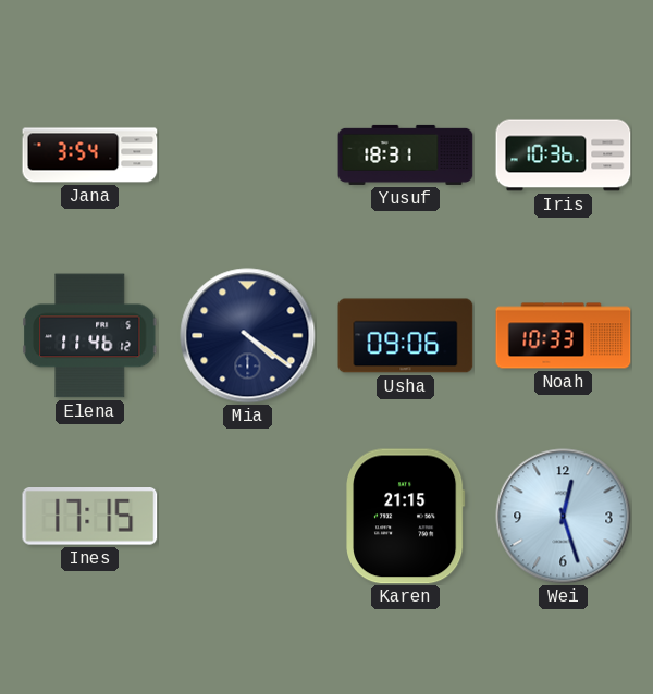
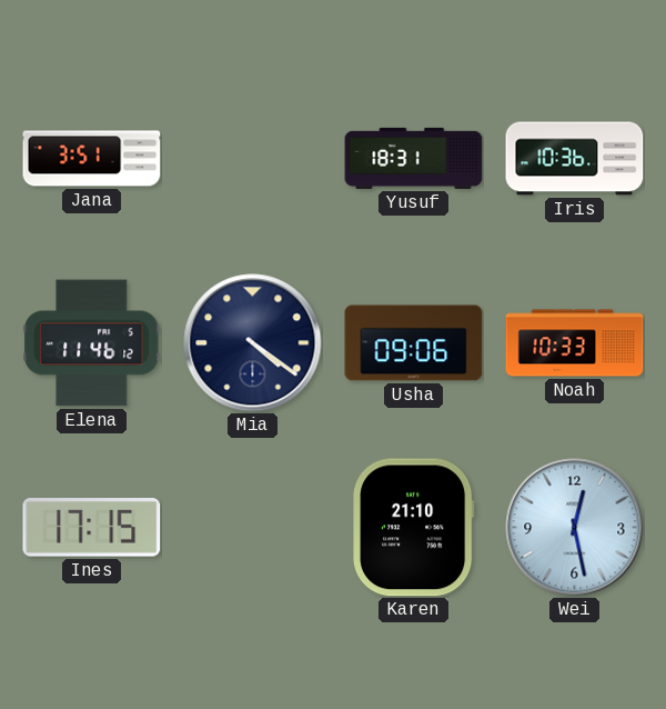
Jana: 3:54 -> 3:51 (92, 159)
Karen: 21:15 -> 21:10 (414, 528)
Wei: 12:27 -> 12:28 (575, 528)
